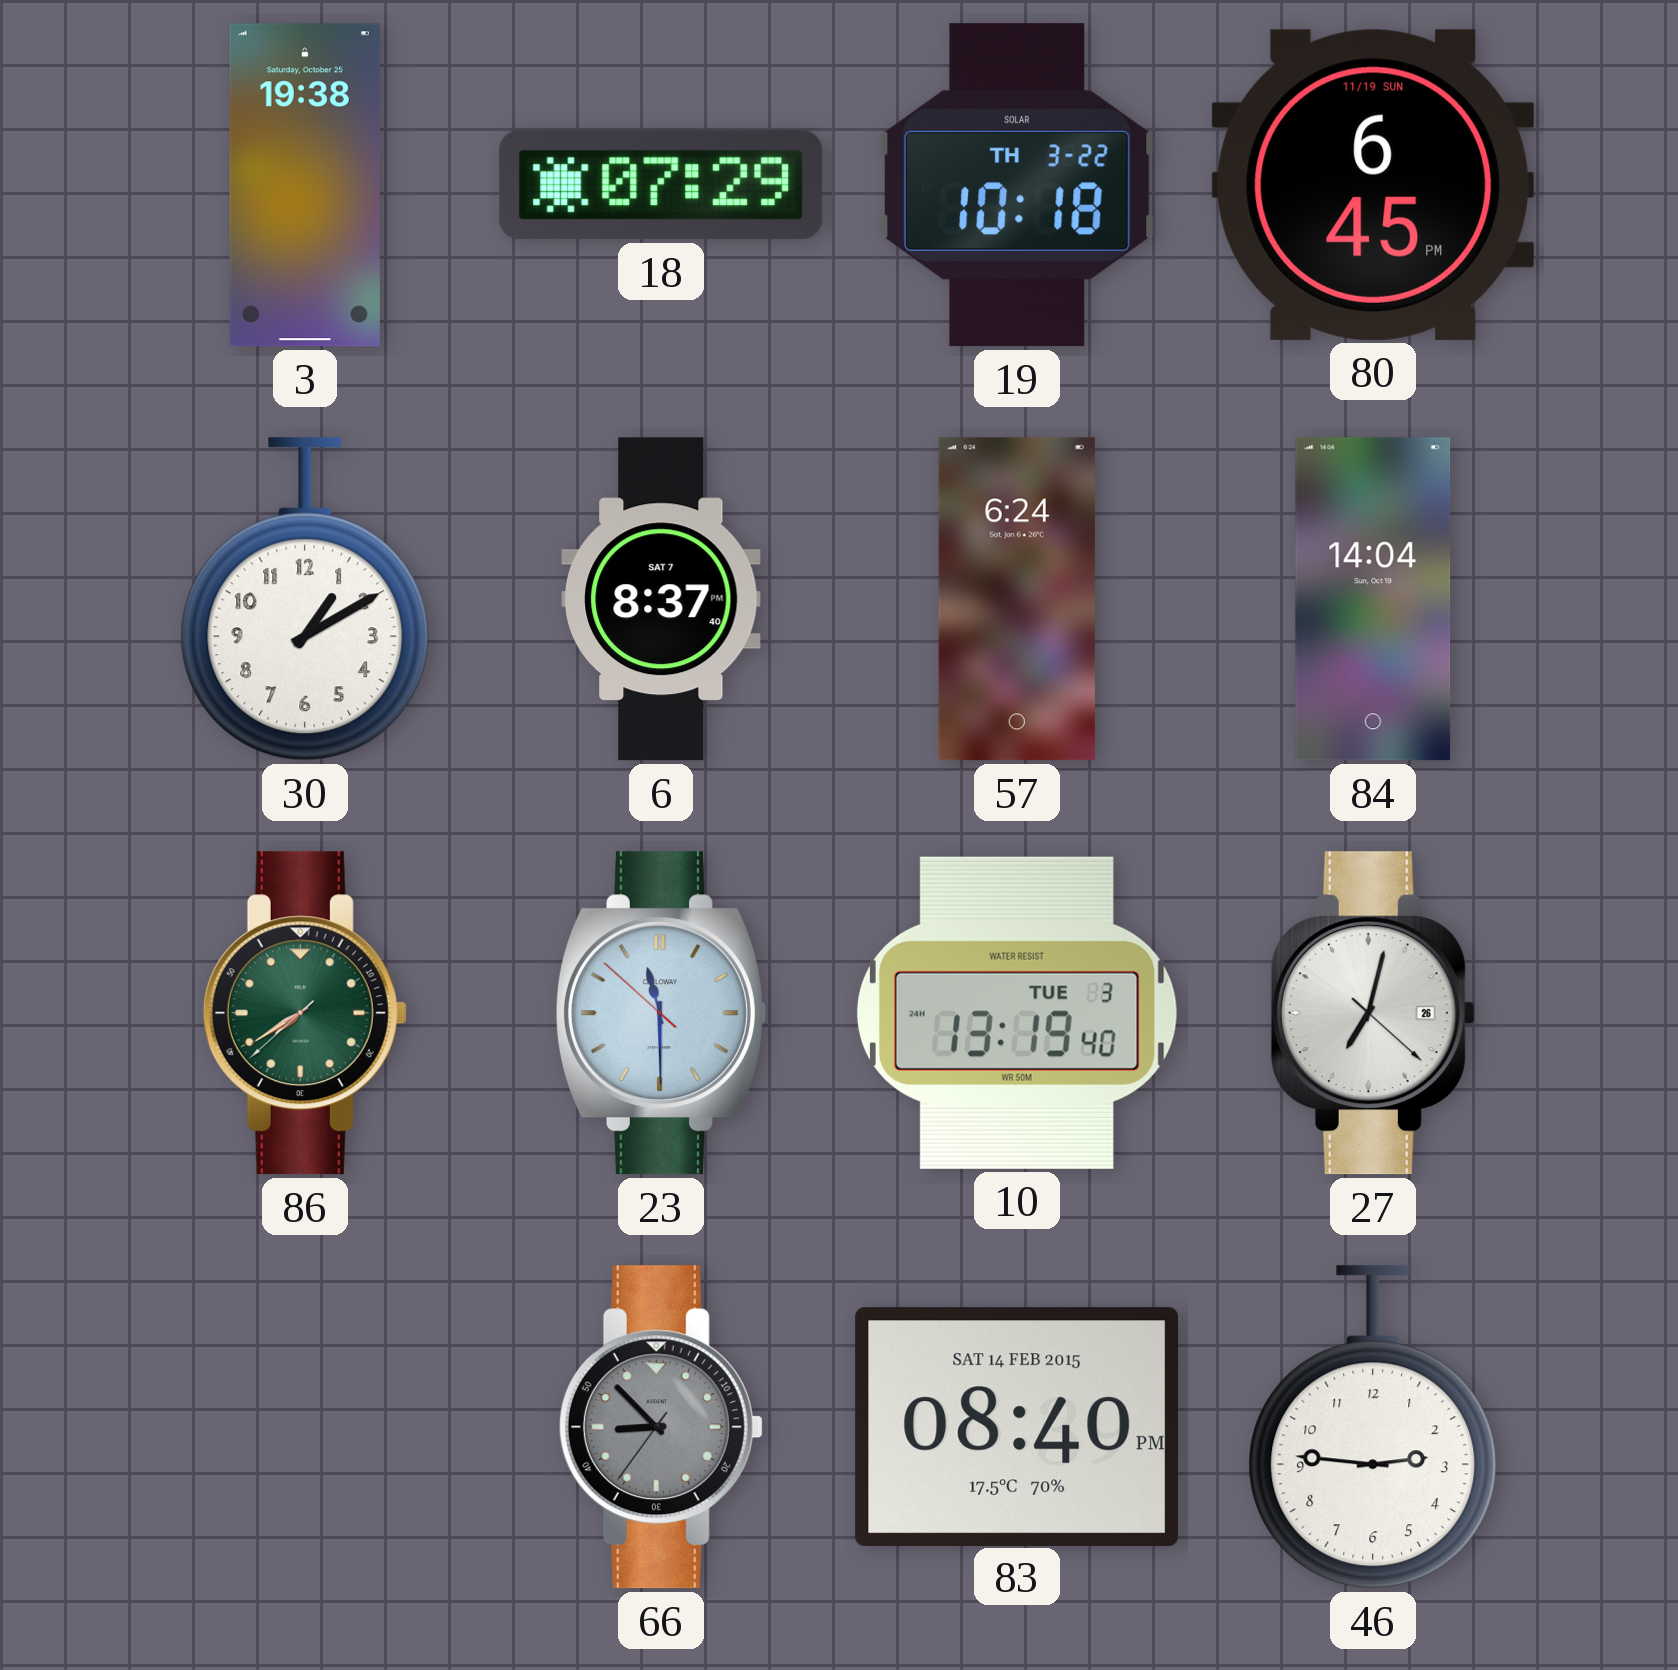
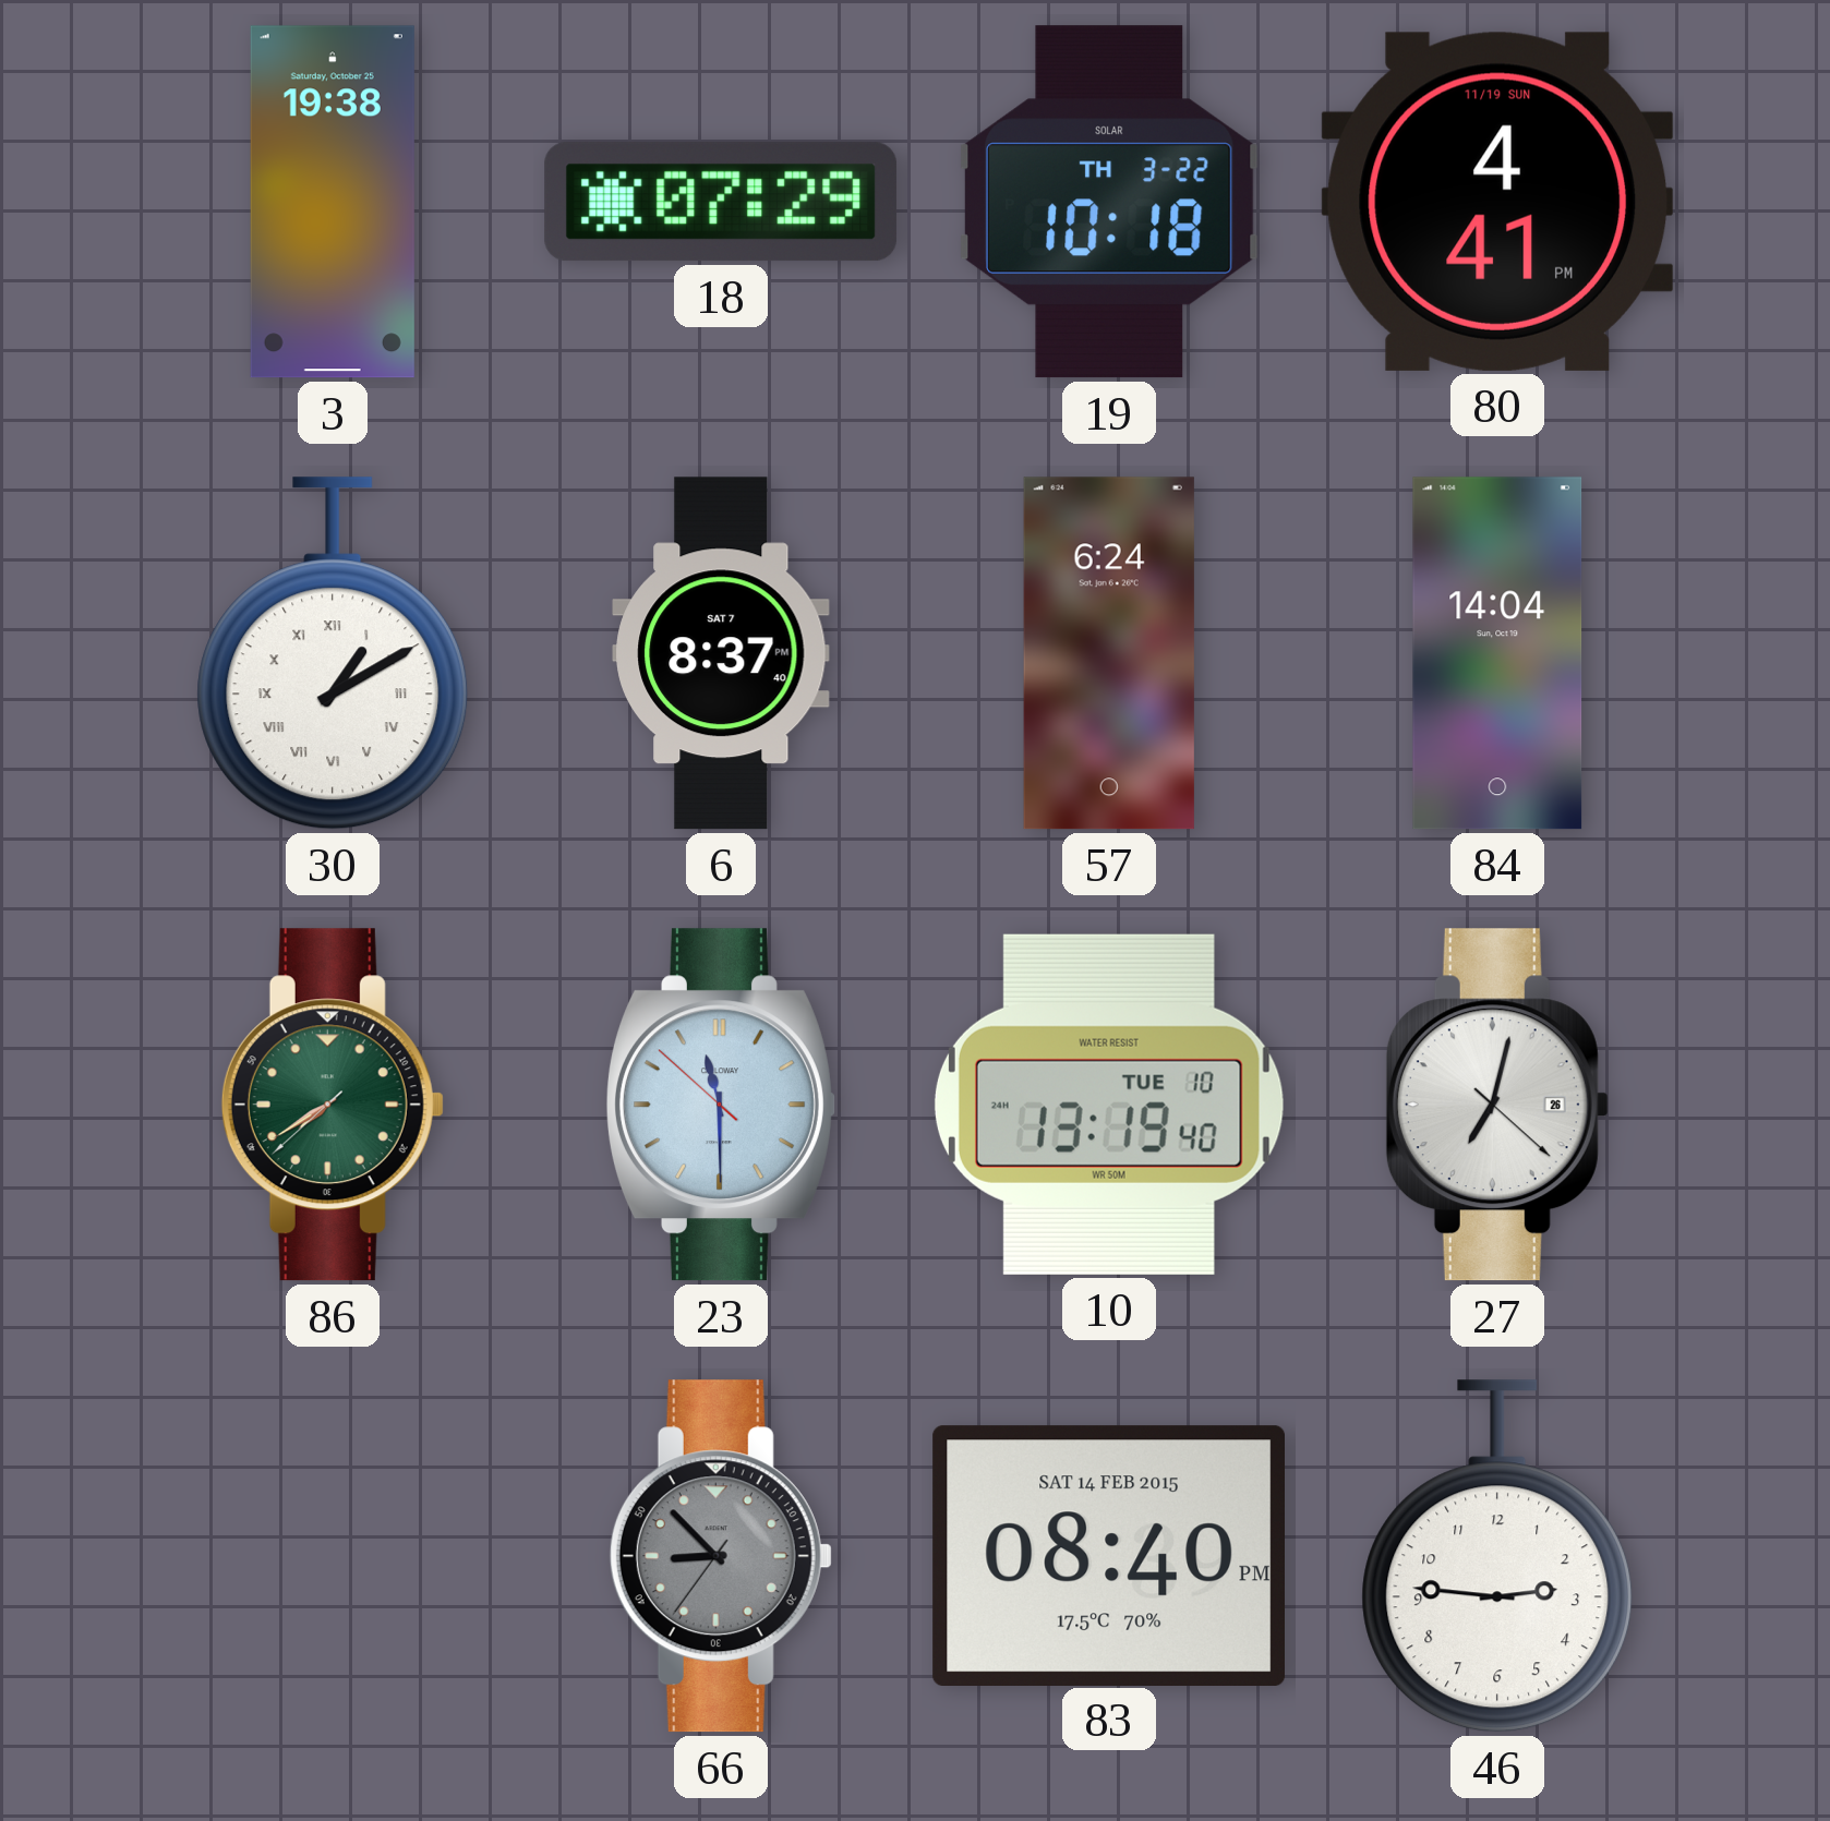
80: 6:45 -> 4:41 (1497, 202)
30 numerals: Arabic -> Roman (333, 653)
10 date: TUE 3 -> TUE 10 (1109, 1105)
